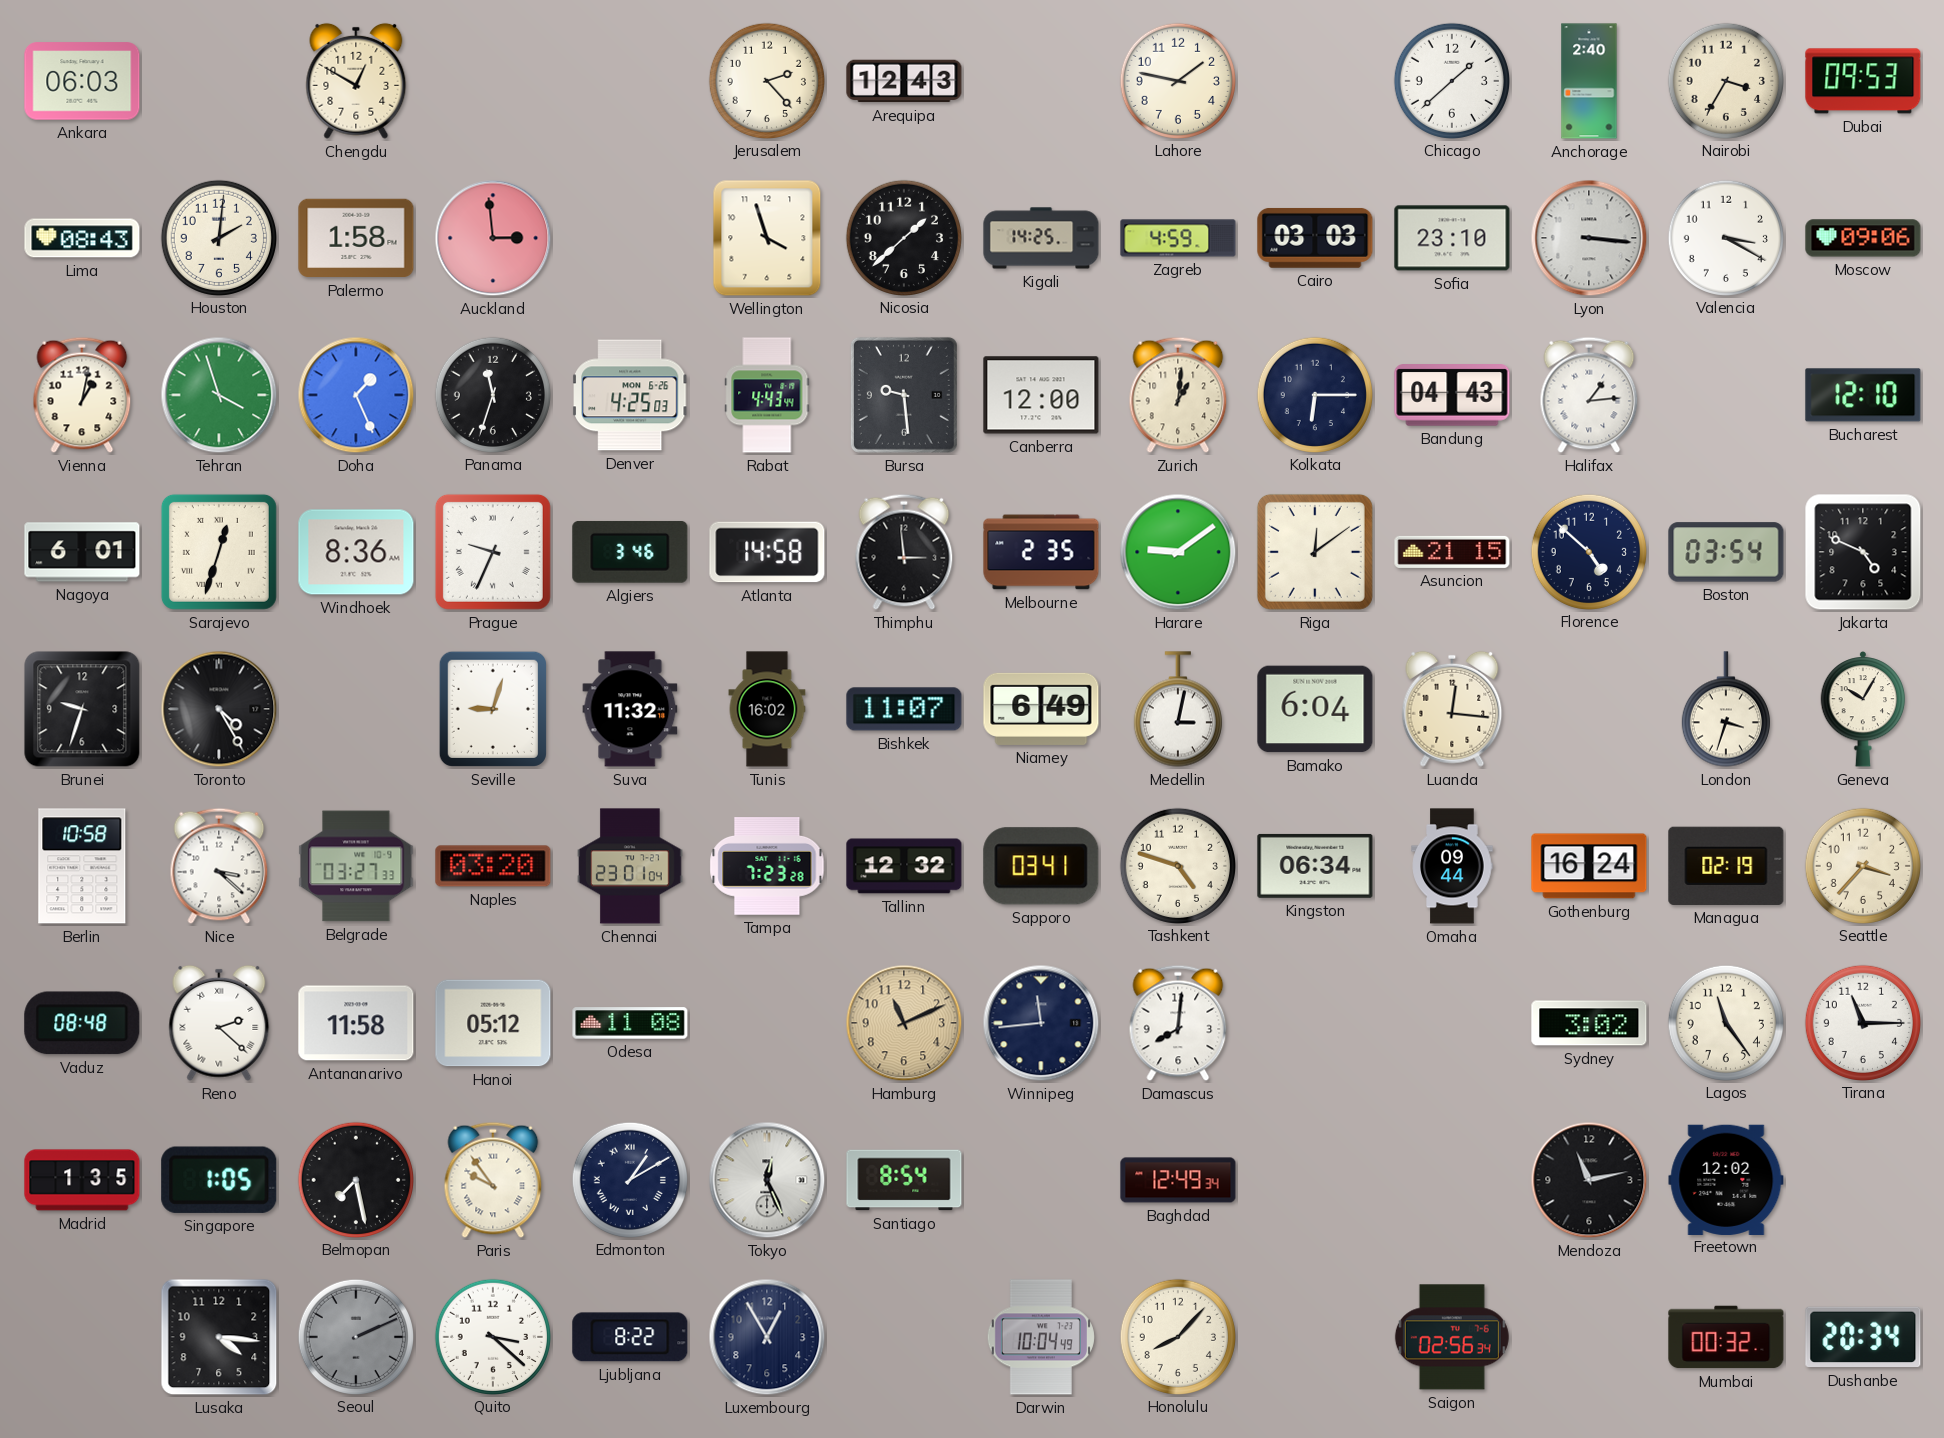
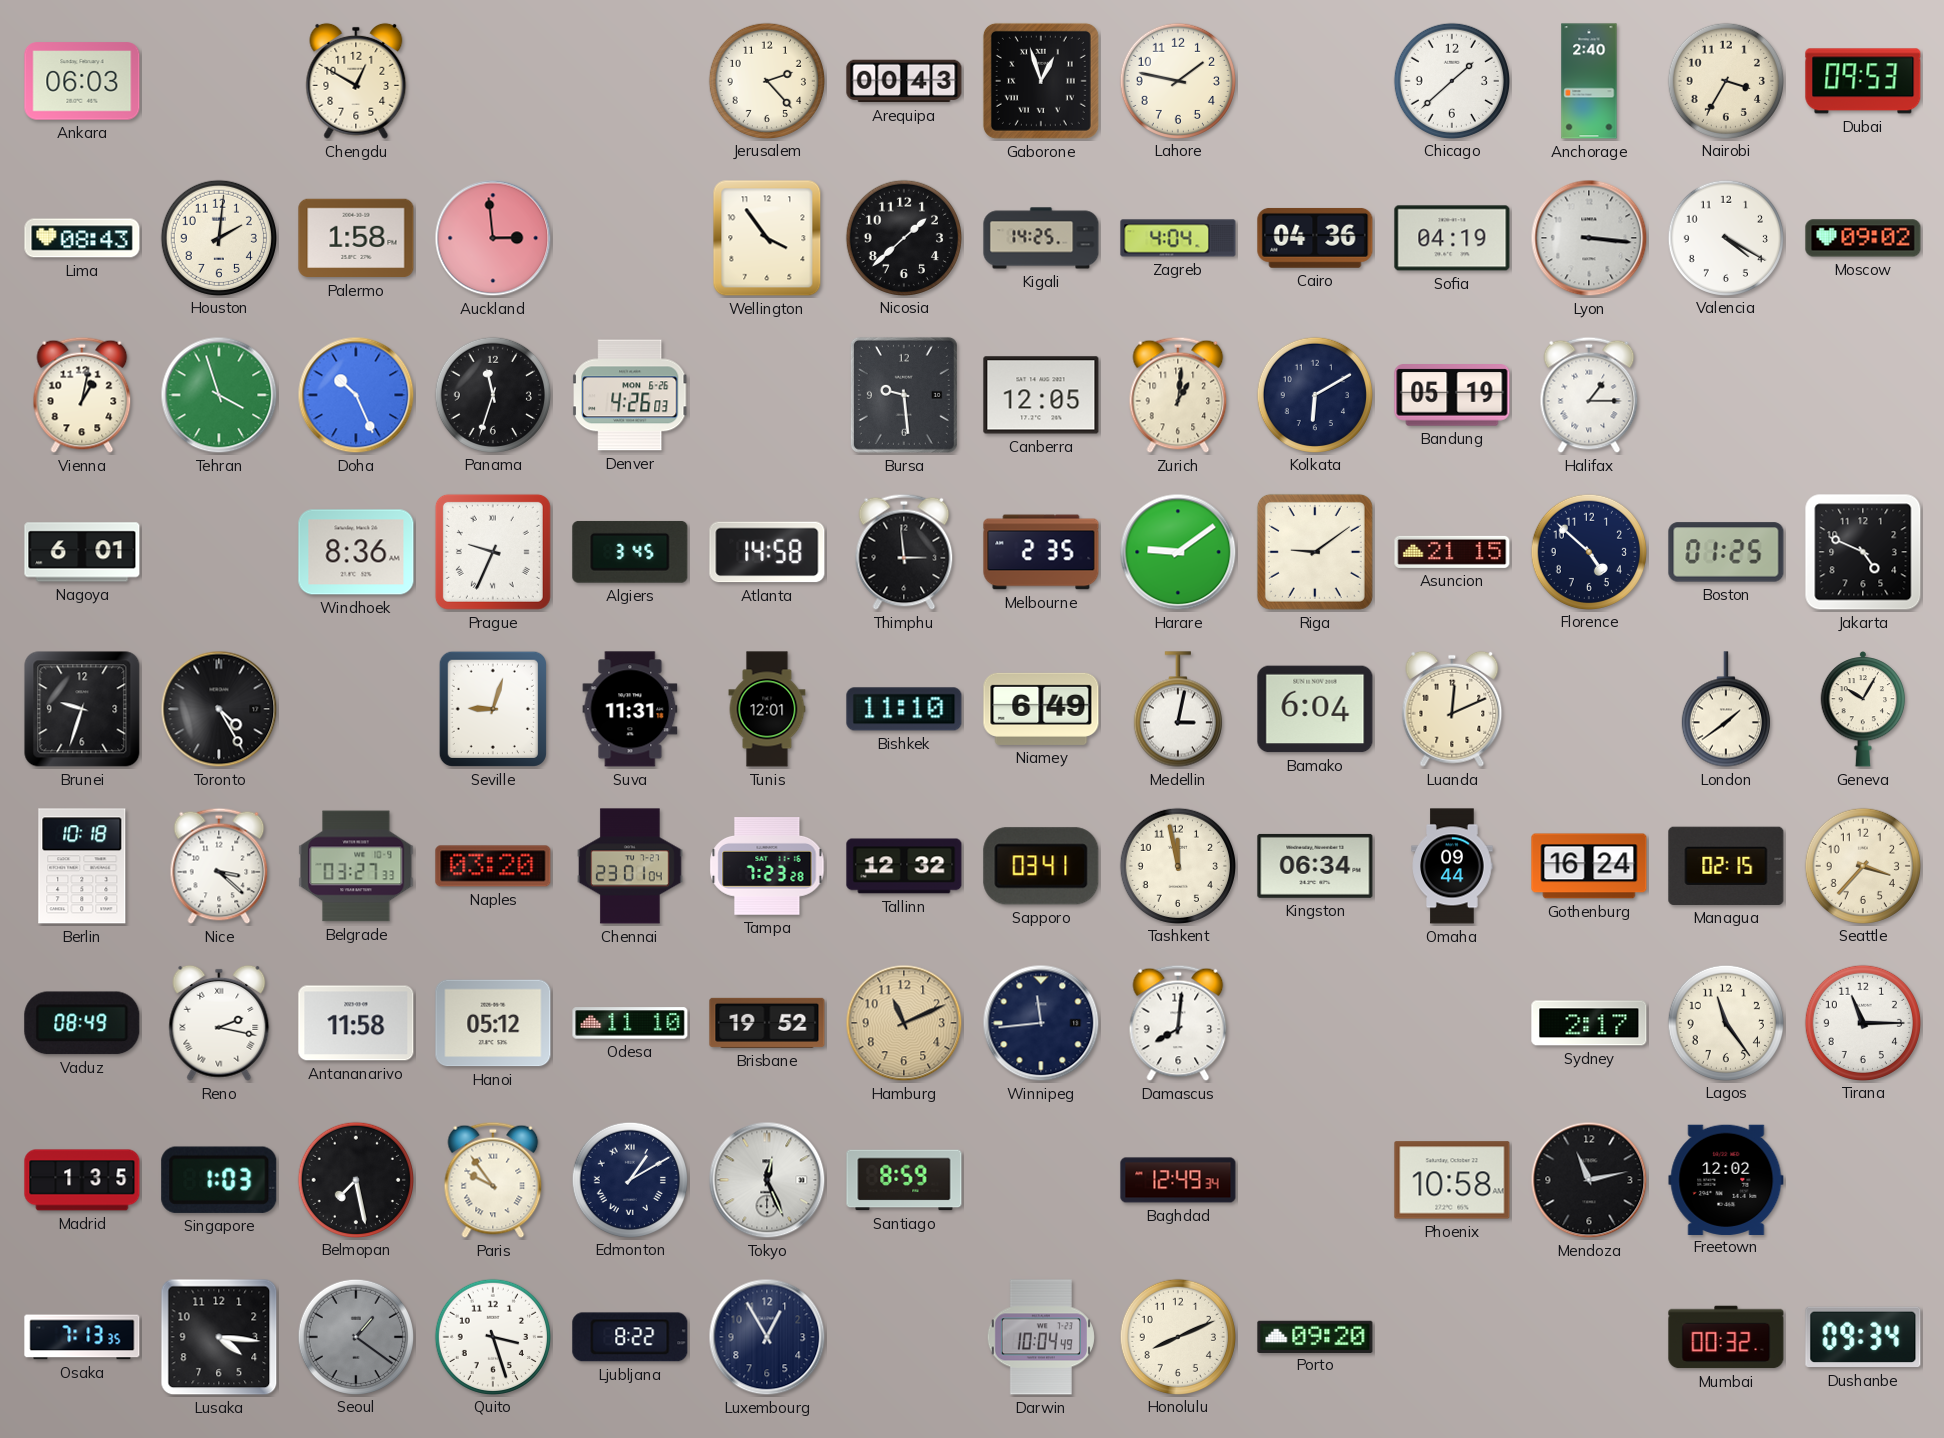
Arequipa: 12:43 -> 00:43 (904, 81)
Gaborone: none -> 12:57 (1041, 81)
Wellington: 3:57 -> 3:54 (767, 238)
Zagreb: 4:59 -> 4:04 (1178, 238)
Cairo: 03:03 -> 04:36 (1315, 238)
Sofia: 23:10 -> 04:19 (1452, 238)
Valencia: 3:20 -> 4:20 (1725, 237)
Moscow: 09:06 -> 09:02 (1863, 238)
Doha: 1:26 -> 10:26 (356, 395)
Denver: 4:25 -> 4:26 (631, 395)
Rabat: 4:43 -> none (767, 395)
Canberra: 12:00 -> 12:05 (1041, 395)
Kolkata: 6:15 -> 6:10 (1314, 394)
Bandung: 04:43 -> 05:19 (1452, 395)
Halifax: 1:14 -> 1:15 (1589, 395)
Bucharest: 12:10 -> none (1863, 395)
Sarajevo: 12:33 -> none (219, 552)
Algiers: 3:46 -> 3:45 (630, 552)
Riga: 12:09 -> 9:09 (1315, 552)
Boston: 03:54 -> 01:25 (1726, 552)
Suva: 11:32 -> 11:31 (630, 709)
Tunis: 16:02 -> 12:01 (767, 709)
Bishkek: 11:07 -> 11:10 (904, 709)
Luanda: 12:16 -> 12:11 (1452, 709)
London: 3:33 -> 1:39 (1726, 709)
Berlin: 10:58 -> 10:18 (82, 866)
Tashkent: 4:48 -> 11:58 (1177, 865)
Managua: 02:19 -> 02:15 (1726, 866)
Vaduz: 08:48 -> 08:49 (82, 1023)
Reno: 2:22 -> 2:17 (219, 1023)
Odesa: 11:08 -> 11:10 (630, 1023)
Brisbane: none -> 19:52 (767, 1023)
Sydney: 3:02 -> 2:17 (1589, 1023)
Singapore: 1:05 -> 1:03 (219, 1180)
Santiago: 8:54 -> 8:59 (904, 1180)
Phoenix: none -> 10:58 (1452, 1180)
Osaka: none -> 7:13 (82, 1337)
Seoul: 2:11 -> 1:21 (355, 1336)
Quito: 3:22 -> 3:27 (492, 1336)
Honolulu: 8:07 -> 8:11 (1177, 1336)
Porto: none -> 09:20 (1315, 1336)
Saigon: 02:56 -> none (1452, 1337)
Dushanbe: 20:34 -> 09:34 (1863, 1337)
